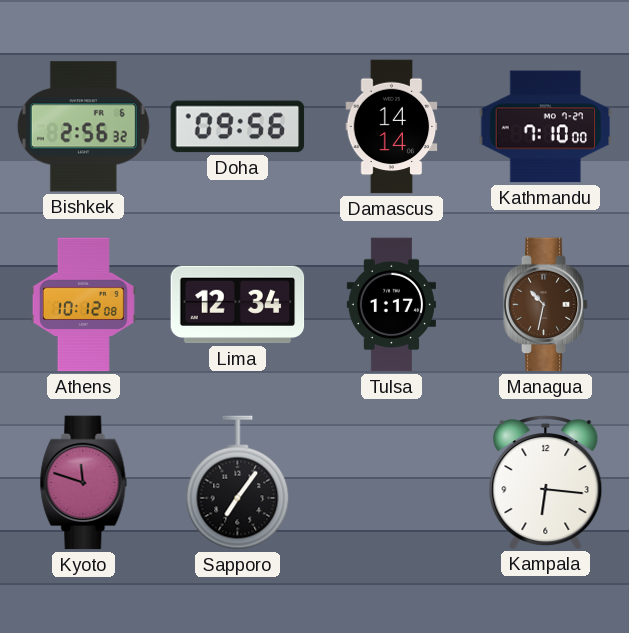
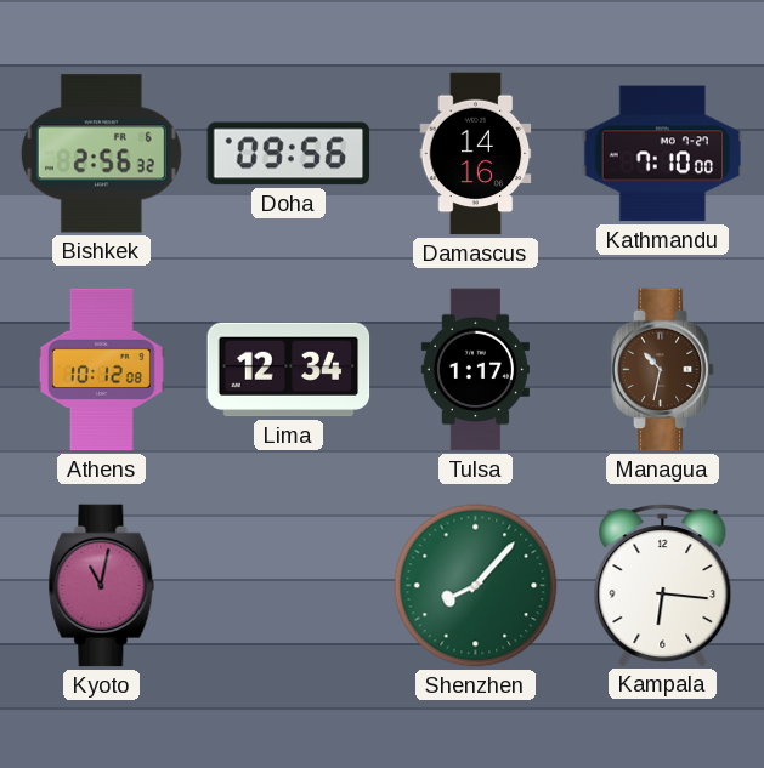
Damascus: 14:14 -> 14:16 (476, 154)
Kyoto: 11:48 -> 11:02 (102, 586)
Sapporo: 7:06 -> none (238, 483)
Shenzhen: none -> 8:07 (476, 586)
